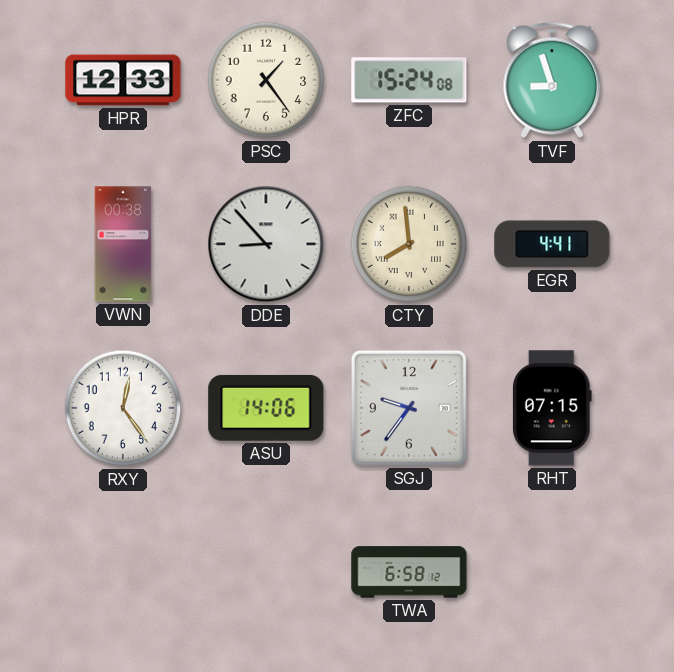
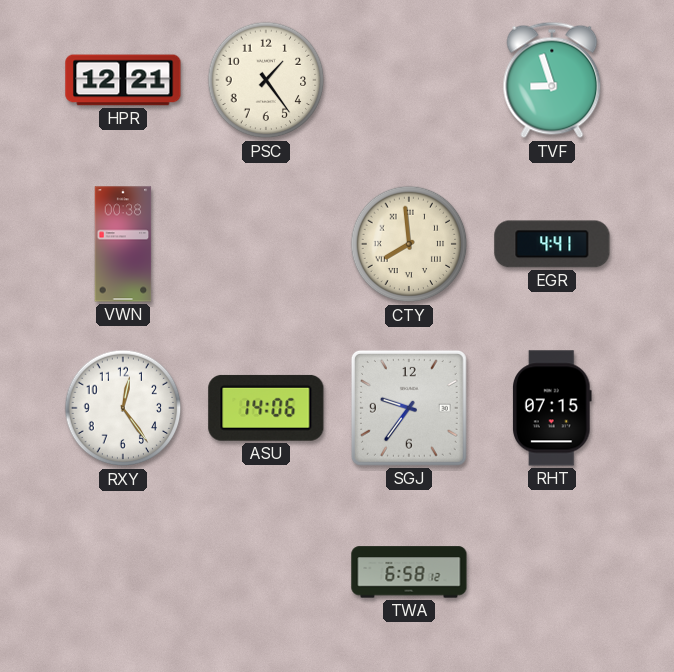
HPR: 12:33 -> 12:21 (123, 80)
ZFC: 15:24 -> none (409, 80)
DDE: 8:53 -> none (266, 244)
